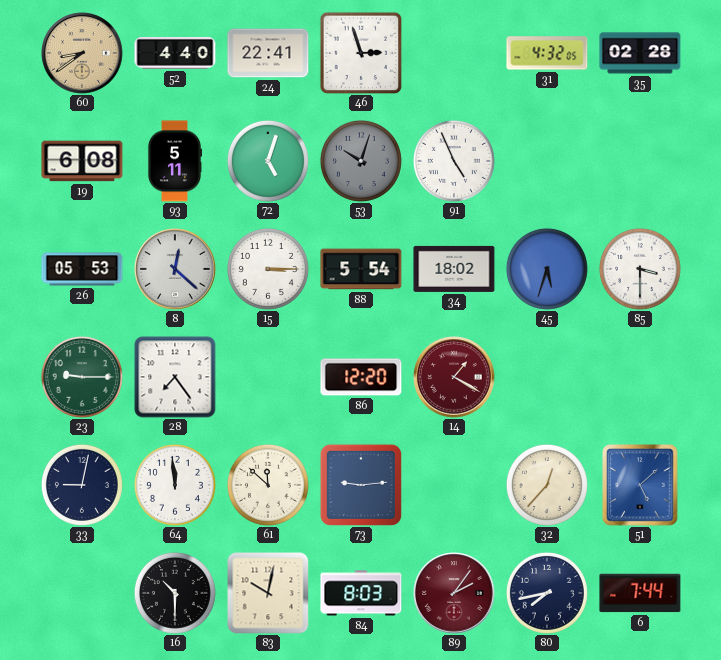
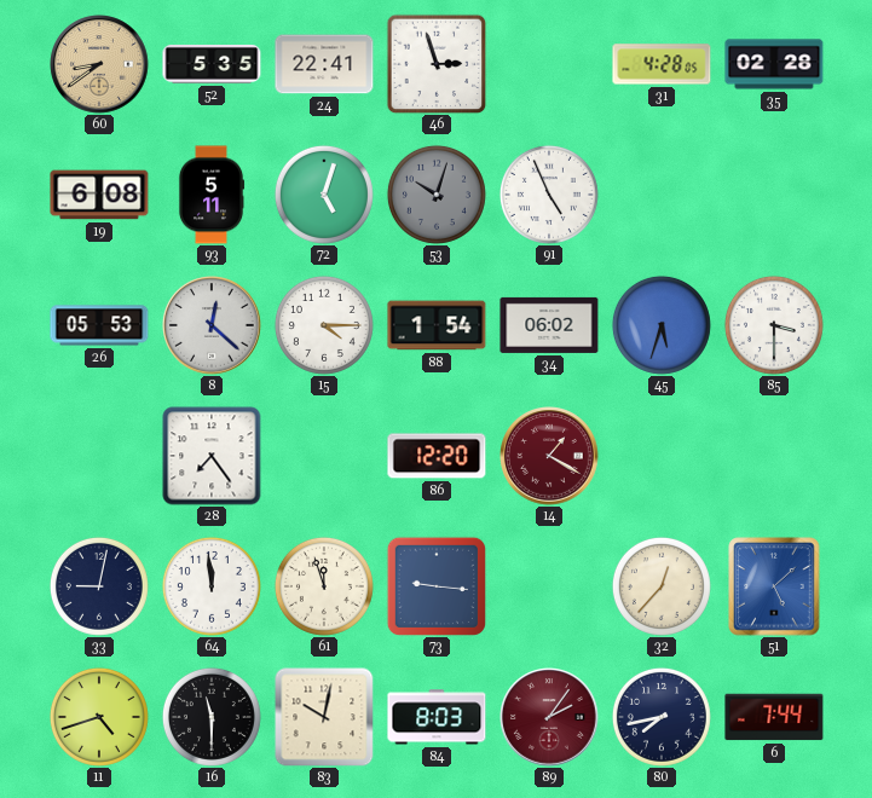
52: 4:40 -> 5:35 (212, 65)
31: 4:32 -> 4:28 (662, 64)
15: 3:15 -> 4:15 (324, 325)
88: 5:54 -> 1:54 (437, 325)
34: 18:02 -> 06:02 (549, 325)
23: 9:15 -> none (82, 377)
61: 11:52 -> 11:57 (324, 586)
73: 9:14 -> 9:16 (437, 586)
11: none -> 4:42 (99, 717)
16: 10:30 -> 11:30 (212, 717)
